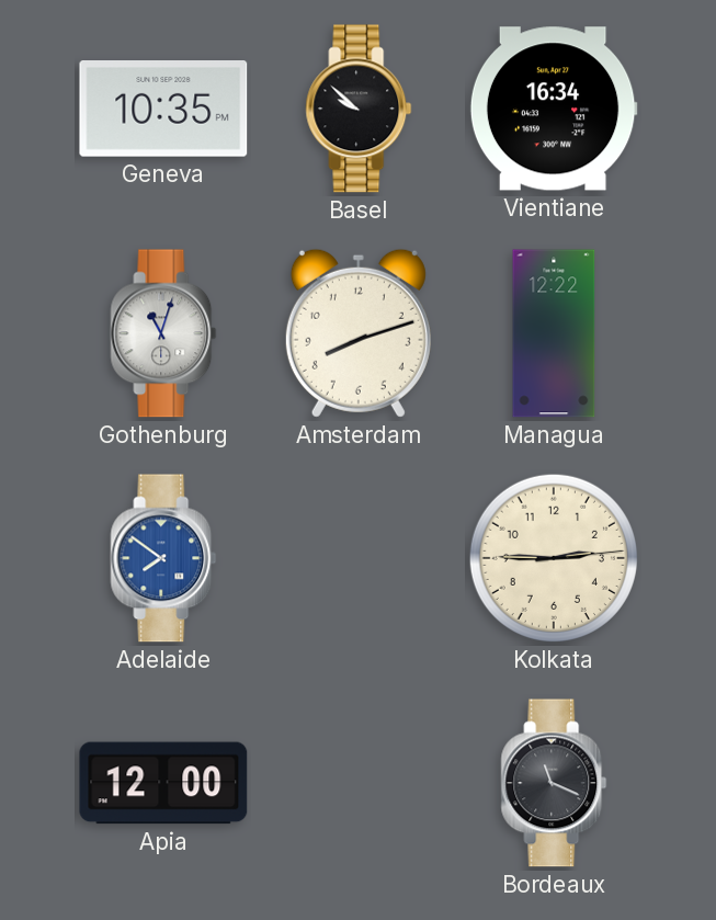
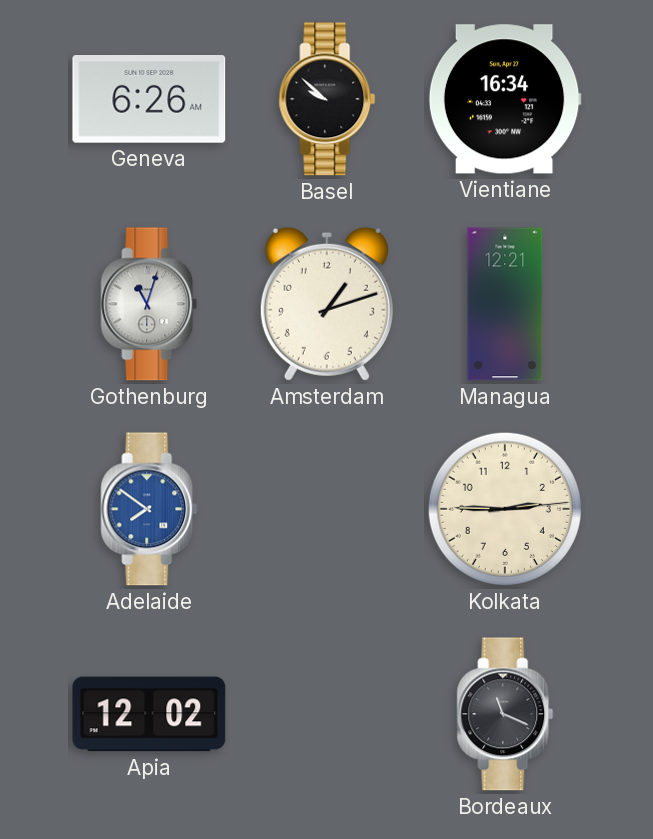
Geneva: 10:35 -> 6:26 (149, 100)
Amsterdam: 8:12 -> 1:12 (327, 304)
Managua: 12:22 -> 12:21 (505, 304)
Apia: 12:00 -> 12:02 (149, 714)
